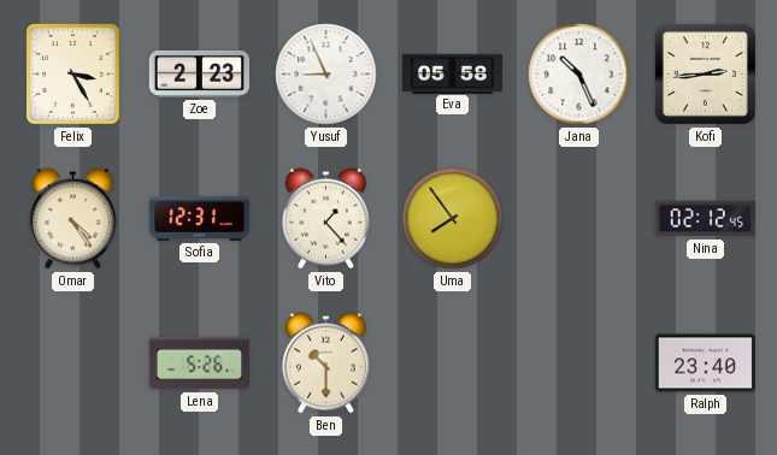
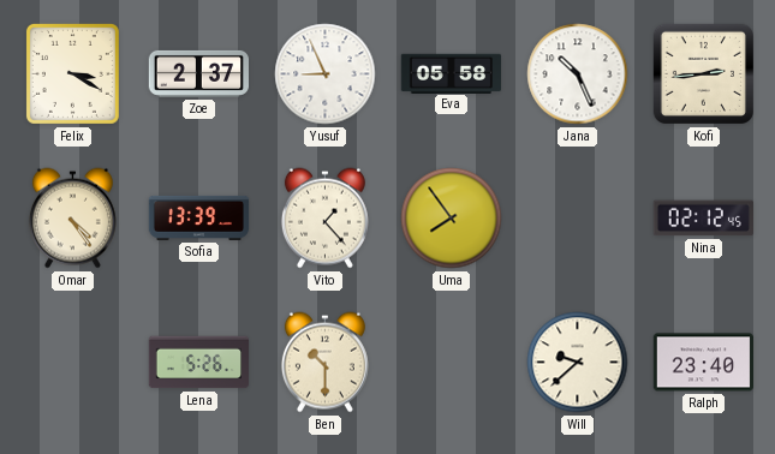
Felix: 3:25 -> 3:20 (72, 73)
Zoe: 2:23 -> 2:37 (198, 73)
Sofia: 12:31 -> 13:39 (199, 217)
Will: none -> 9:38 (578, 363)
